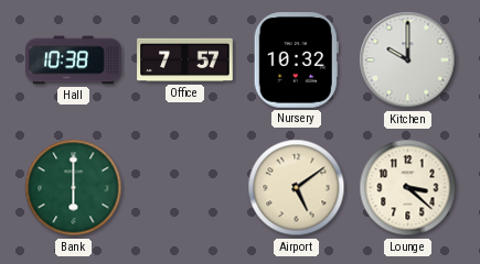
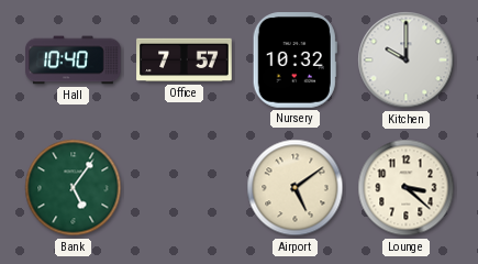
Hall: 10:38 -> 10:40 (74, 61)
Bank: 6:00 -> 5:06 (74, 188)
